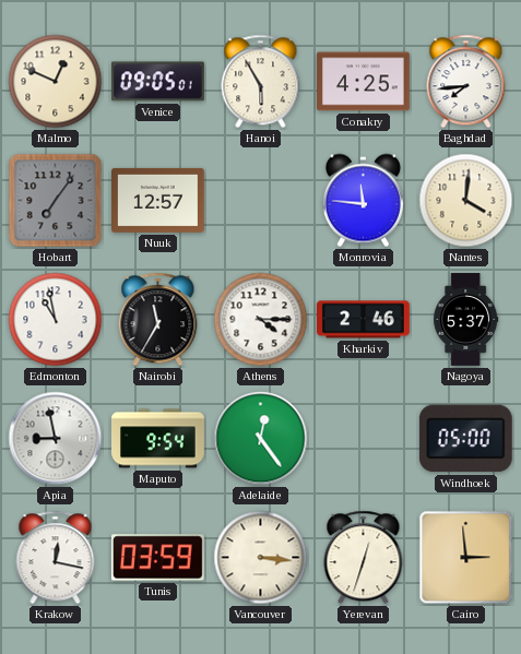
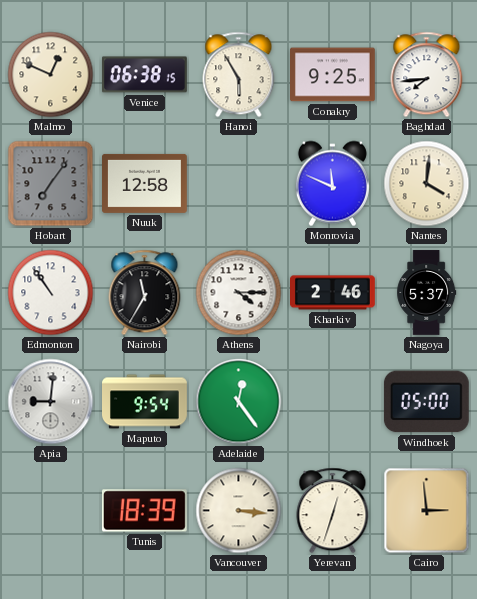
Venice: 09:05 -> 06:38 (144, 75)
Conakry: 4:25 -> 9:25 (333, 75)
Nuuk: 12:57 -> 12:58 (145, 183)
Monrovia: 11:46 -> 11:49 (332, 184)
Edmonton: 10:58 -> 10:54 (51, 293)
Apia: 8:58 -> 9:01 (51, 402)
Krakow: 12:17 -> none (56, 558)
Tunis: 03:59 -> 18:39 (144, 511)
